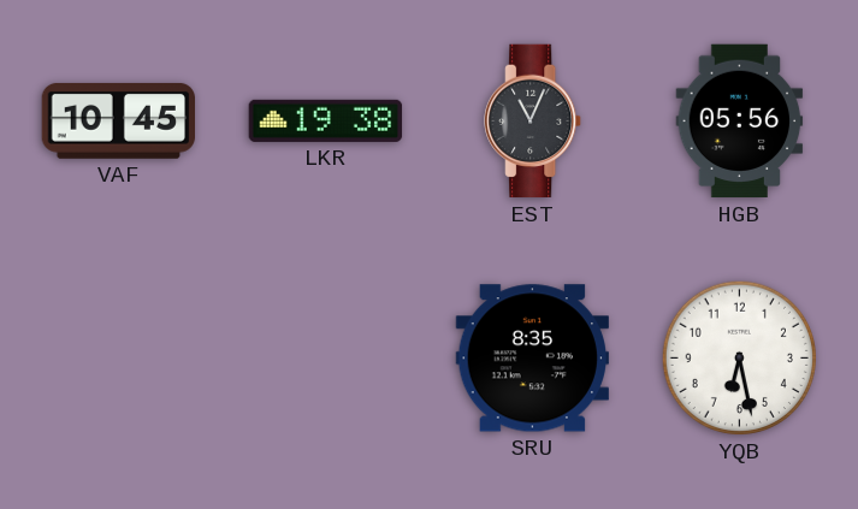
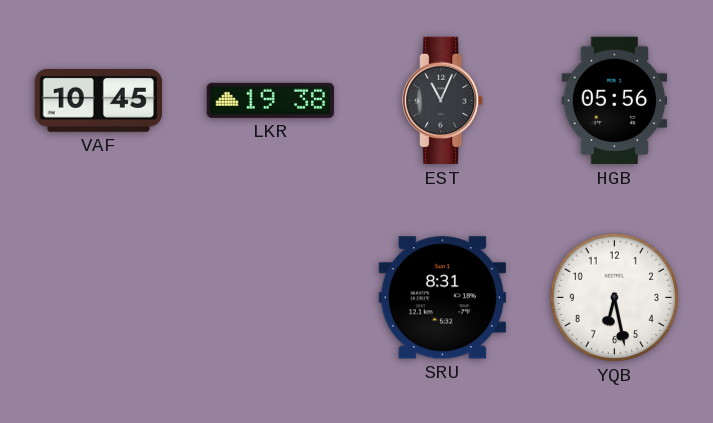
SRU: 8:35 -> 8:31 (442, 298)
